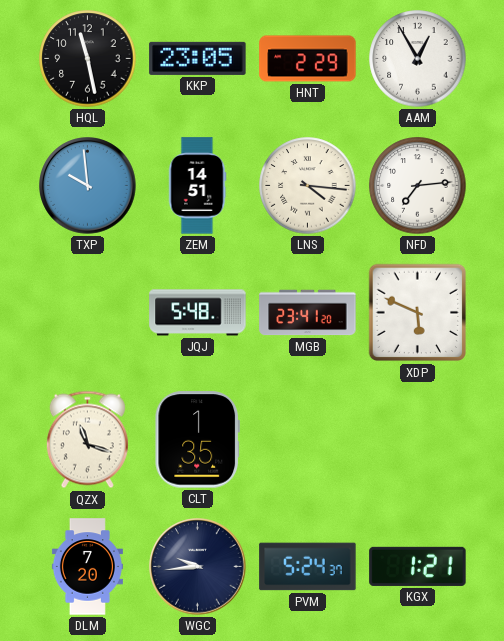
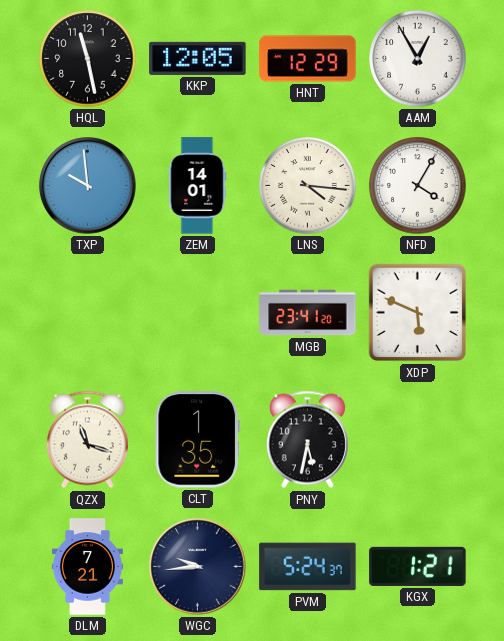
KKP: 23:05 -> 12:05 (198, 58)
HNT: 2:29 -> 12:29 (308, 59)
ZEM: 14:51 -> 14:01 (197, 186)
NFD: 7:14 -> 4:05 (418, 186)
JQJ: 5:48 -> none (198, 313)
PNY: none -> 5:32 (307, 440)
DLM: 7:20 -> 7:21 (87, 567)
